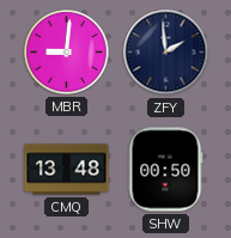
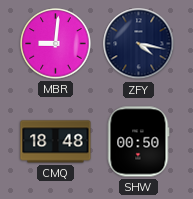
ZFY: 1:59 -> 4:17 (139, 44)
CMQ: 13:48 -> 18:48 (56, 142)
